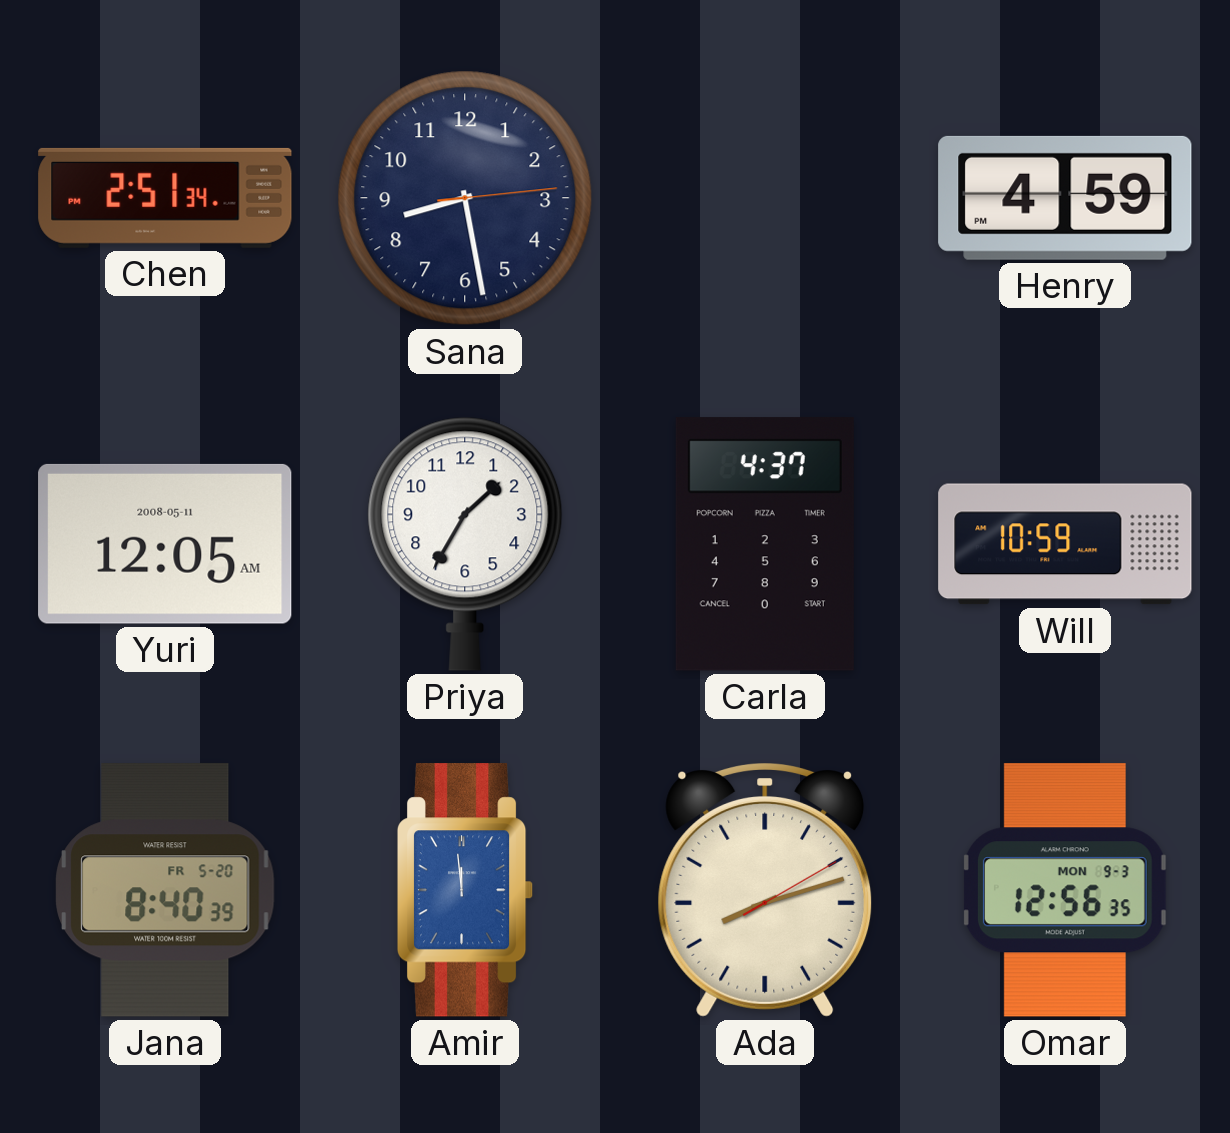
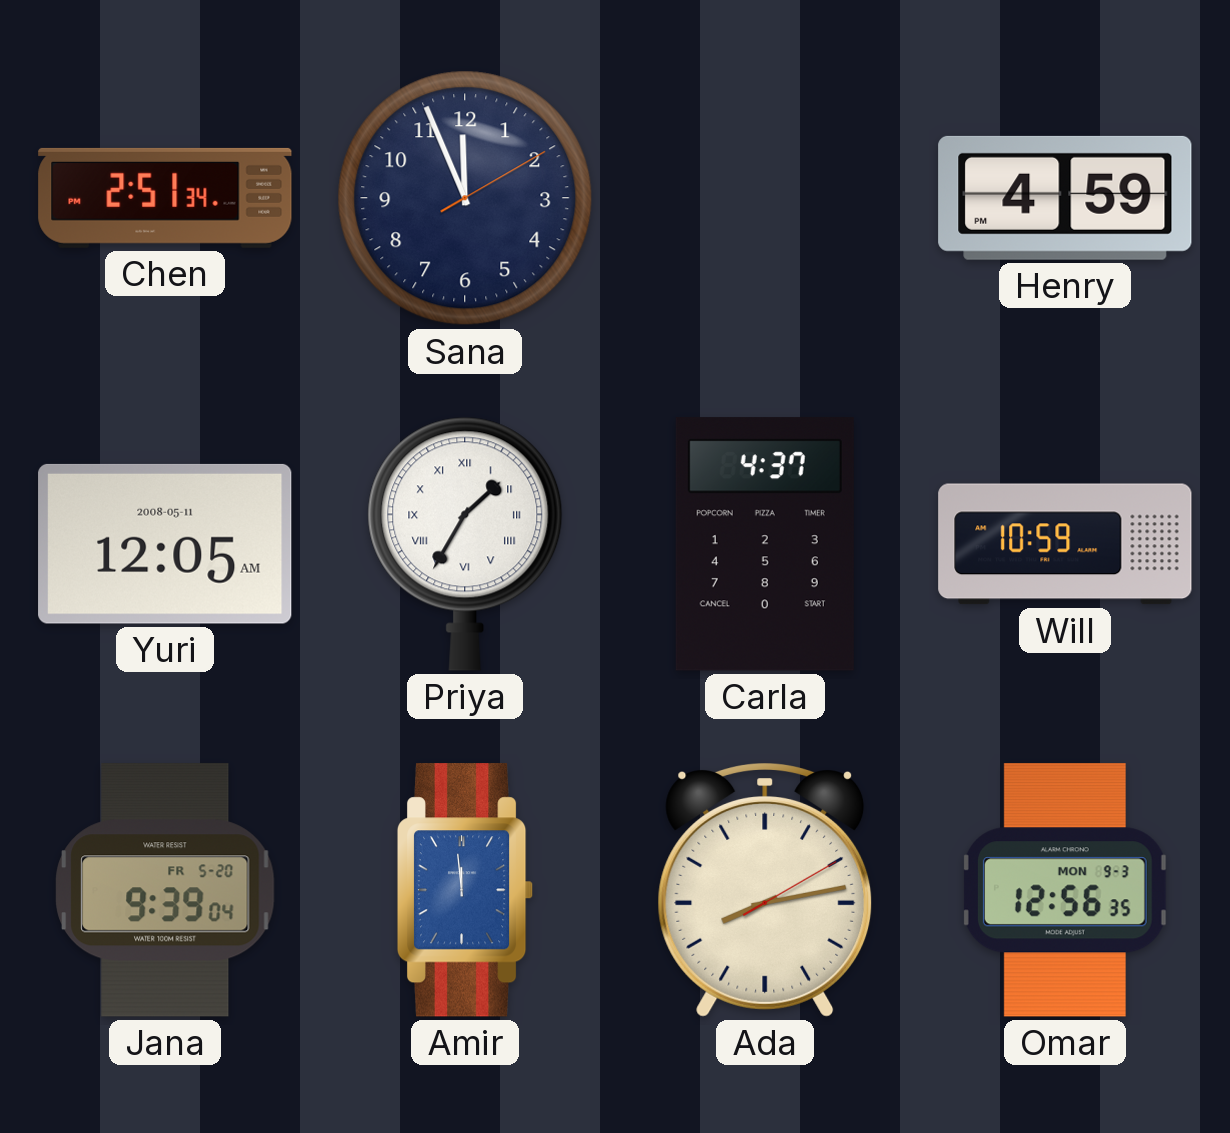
Sana: 8:28 -> 11:56 (465, 198)
Priya numerals: Arabic -> Roman (465, 544)
Jana: 8:40 -> 9:39 (165, 890)
Ada: 8:12 -> 8:13 (765, 890)
